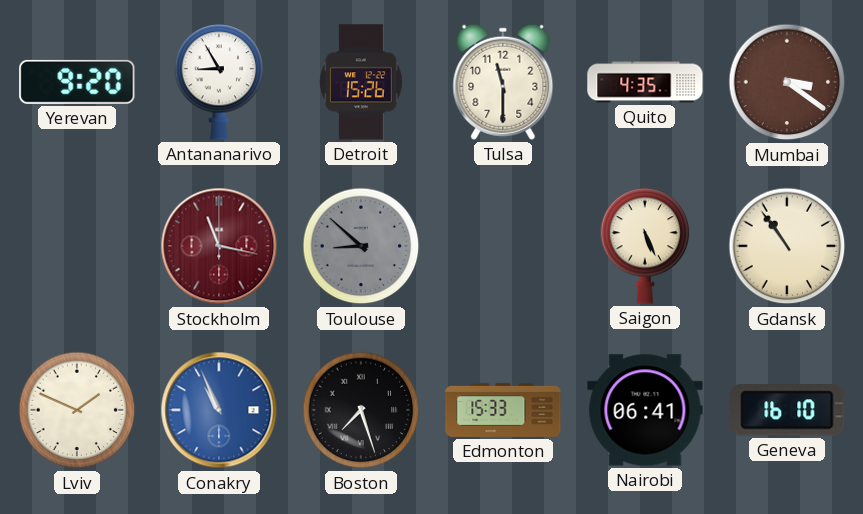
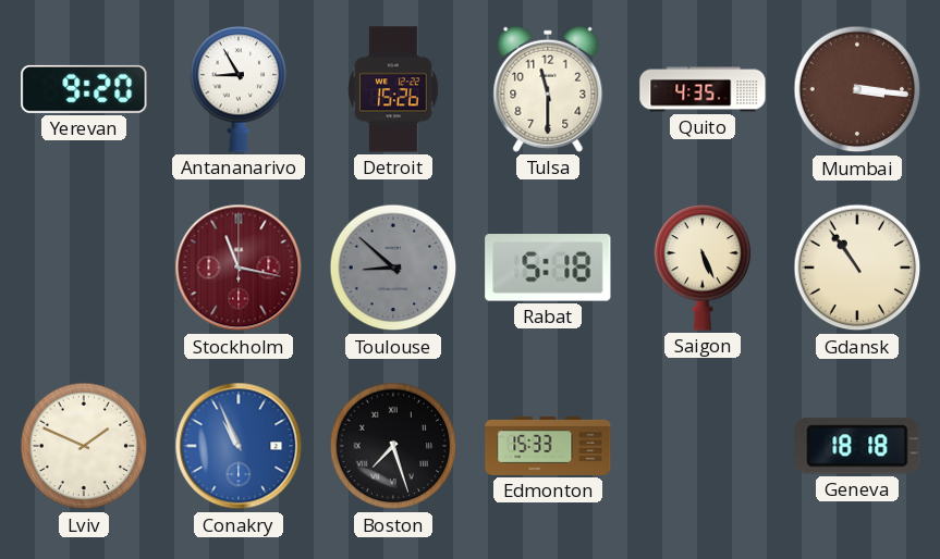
Mumbai: 3:21 -> 3:16 (857, 89)
Rabat: none -> 5:18 (548, 268)
Nairobi: 06:41 -> none (645, 410)
Geneva: 16:10 -> 18:18 (857, 446)
